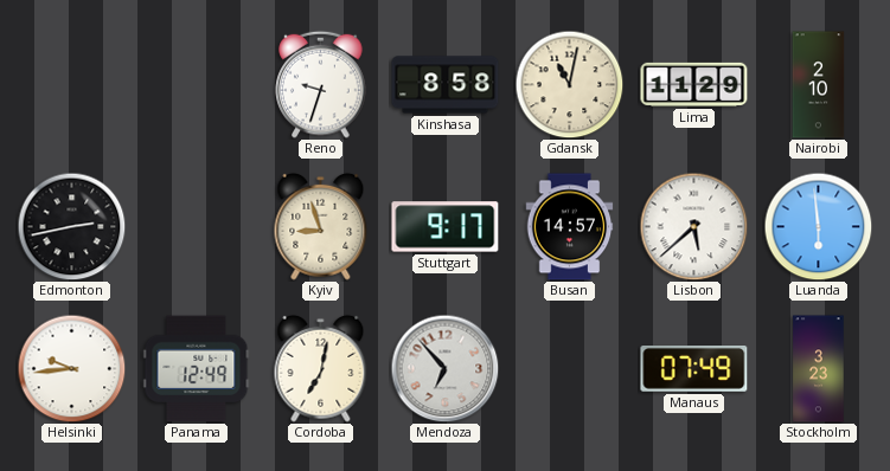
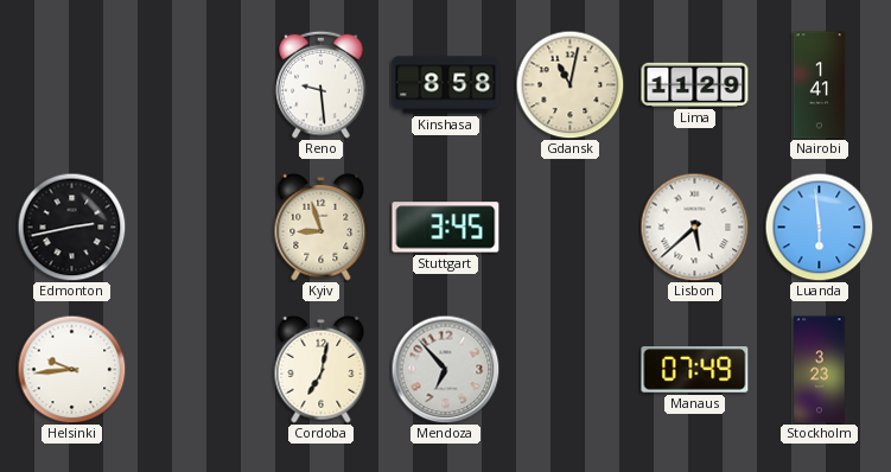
Reno: 9:33 -> 9:29 (322, 84)
Nairobi: 2:10 -> 1:41 (820, 85)
Stuttgart: 9:17 -> 3:45 (446, 228)
Busan: 14:57 -> none (570, 227)
Panama: 12:49 -> none (197, 369)
